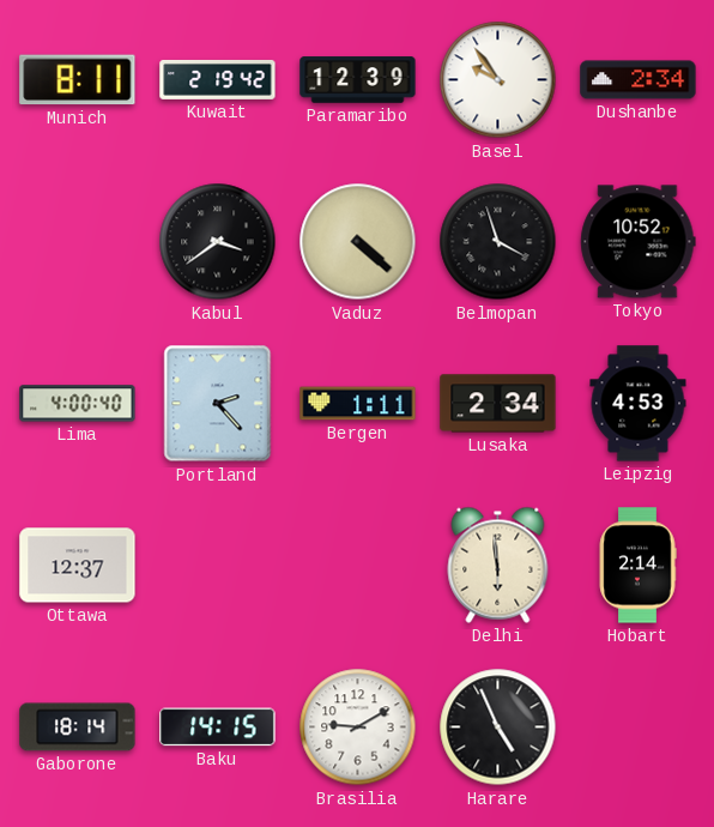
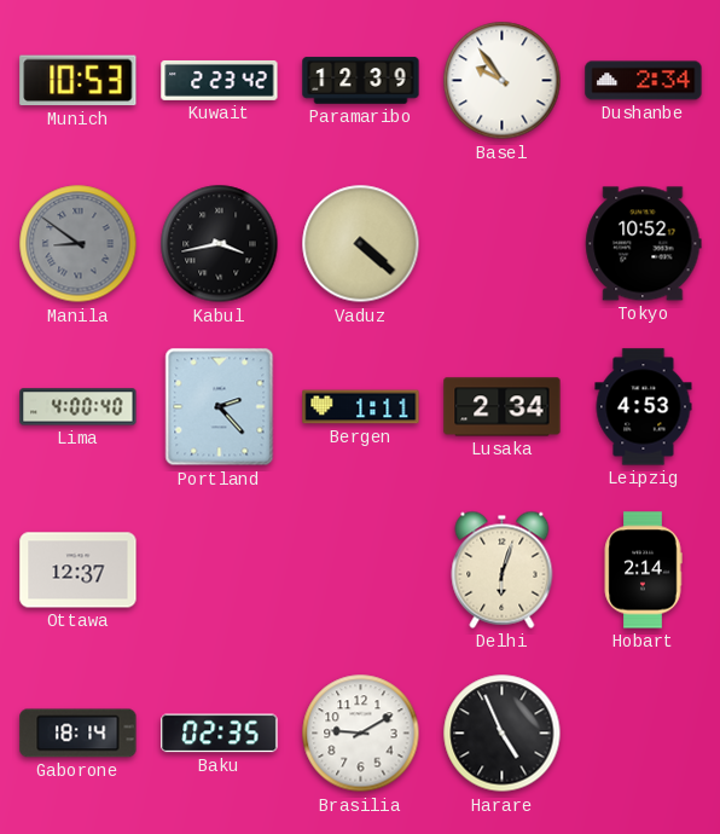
Munich: 8:11 -> 10:53 (79, 81)
Kuwait: 2:19 -> 2:23 (220, 80)
Manila: none -> 8:51 (79, 244)
Kabul: 3:39 -> 3:43 (220, 244)
Belmopan: 3:57 -> none (498, 242)
Delhi: 5:59 -> 6:03 (503, 569)
Baku: 14:15 -> 02:35 (220, 734)
